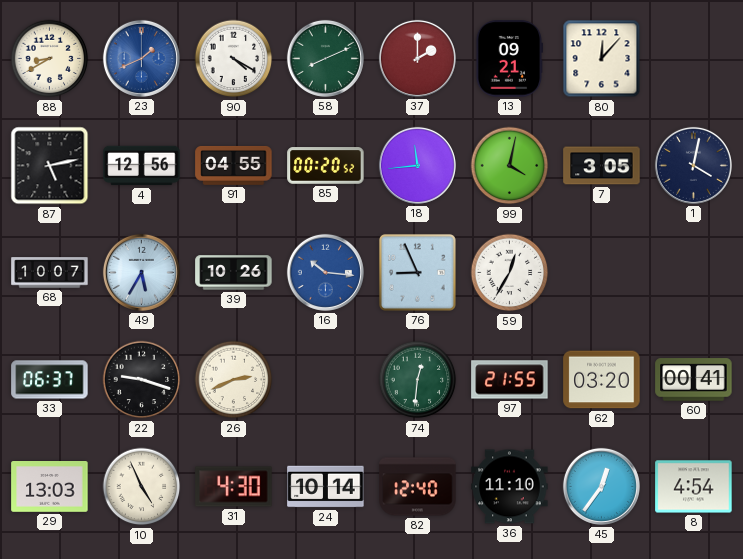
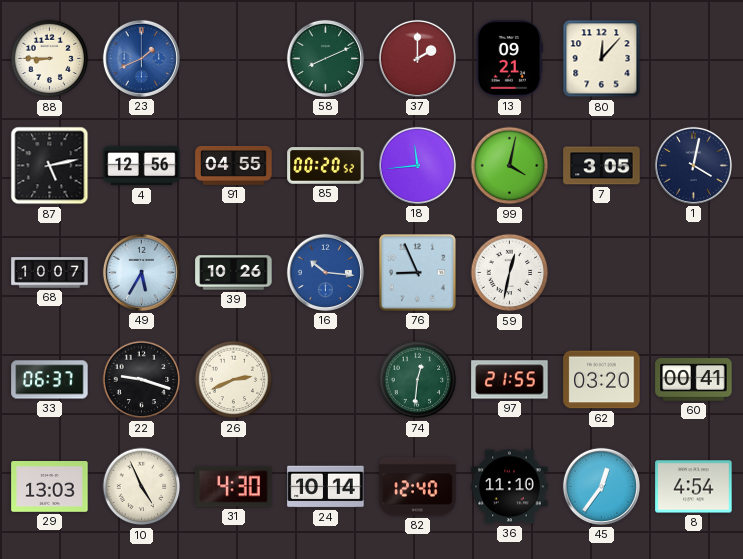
88: 8:40 -> 8:45 (50, 59)
90: 4:20 -> none (234, 59)
59: 12:35 -> 12:32 (510, 273)
